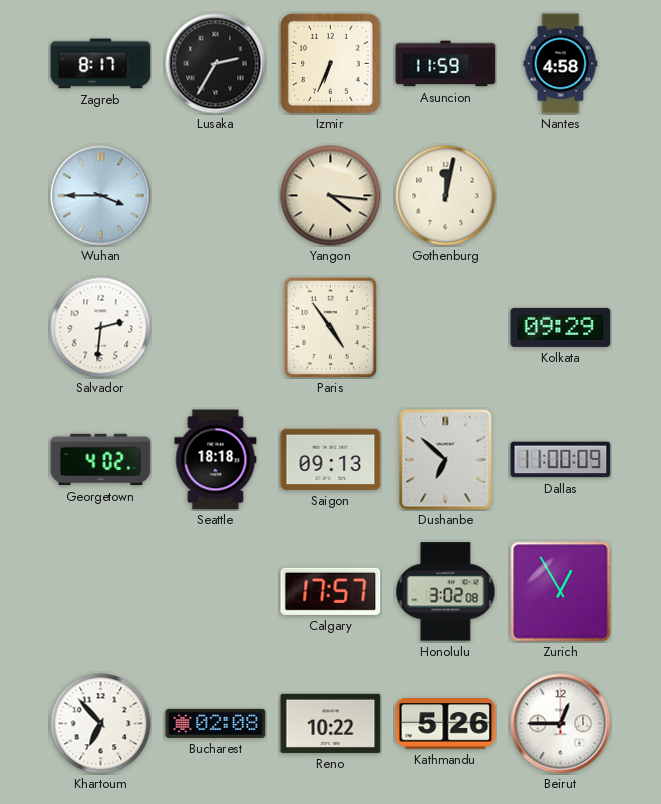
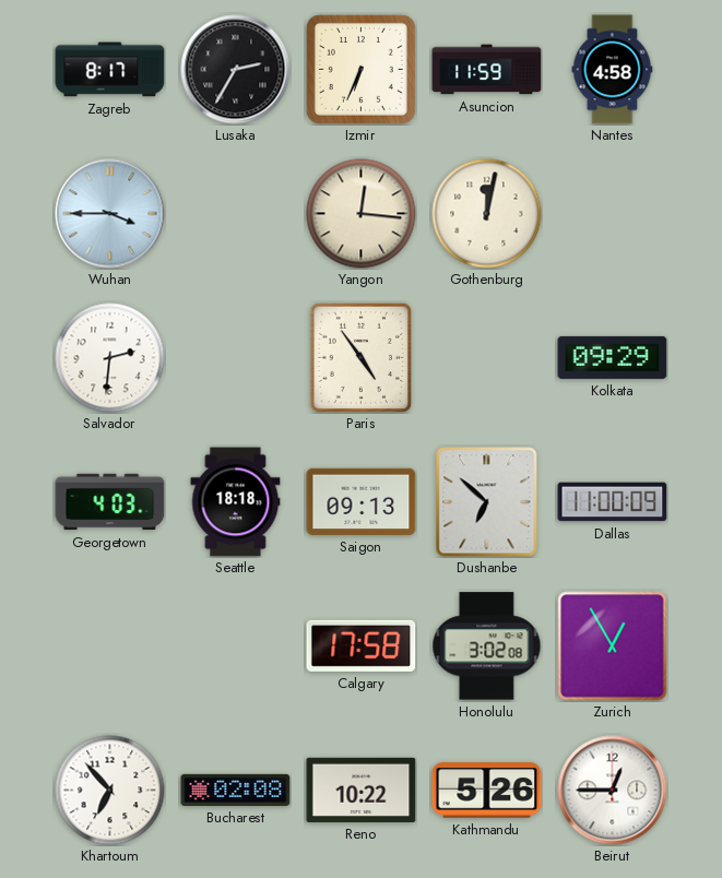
Yangon: 4:16 -> 12:16 (362, 214)
Georgetown: 4:02 -> 4:03 (110, 502)
Calgary: 17:57 -> 17:58 (362, 645)
